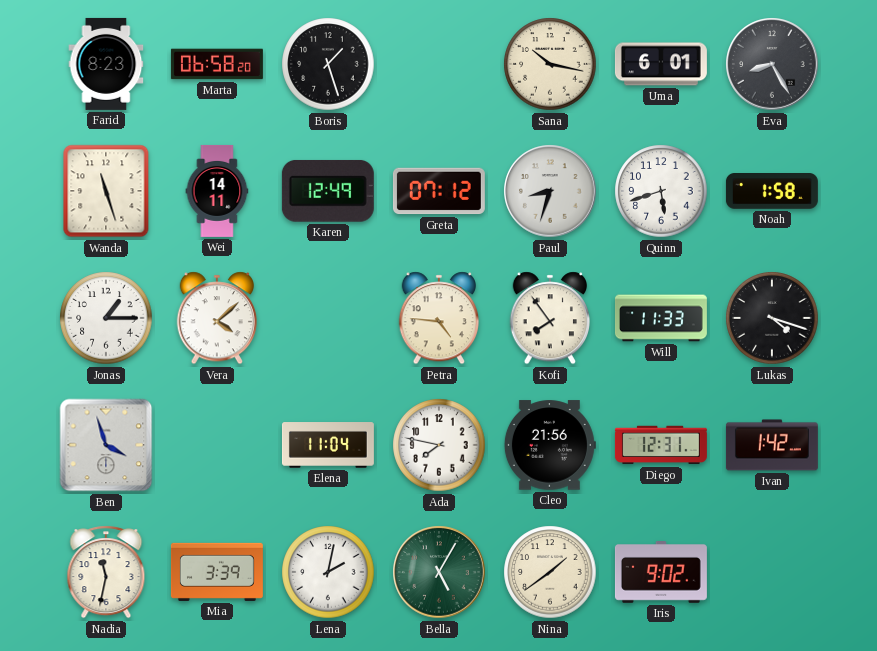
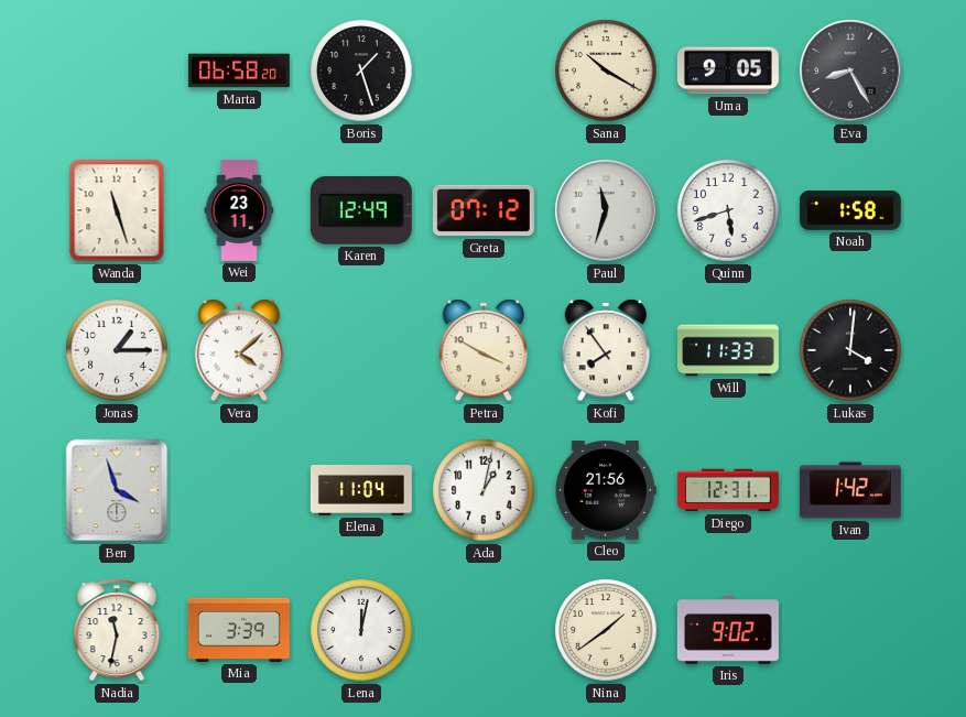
Farid: 8:23 -> none (106, 64)
Sana: 10:17 -> 10:20 (606, 70)
Uma: 6:01 -> 9:05 (728, 70)
Wei: 14:11 -> 23:11 (239, 210)
Paul: 8:33 -> 11:33 (606, 210)
Petra: 4:46 -> 3:50 (482, 350)
Lukas: 4:18 -> 4:01 (850, 350)
Ada: 7:47 -> 1:02 (484, 490)
Lena: 2:02 -> 12:02 (361, 630)
Bella: 5:05 -> none (439, 572)
